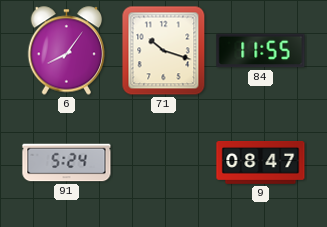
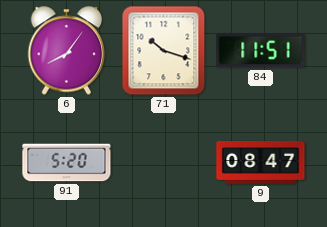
84: 11:55 -> 11:51 (261, 51)
91: 5:24 -> 5:20 (67, 163)
